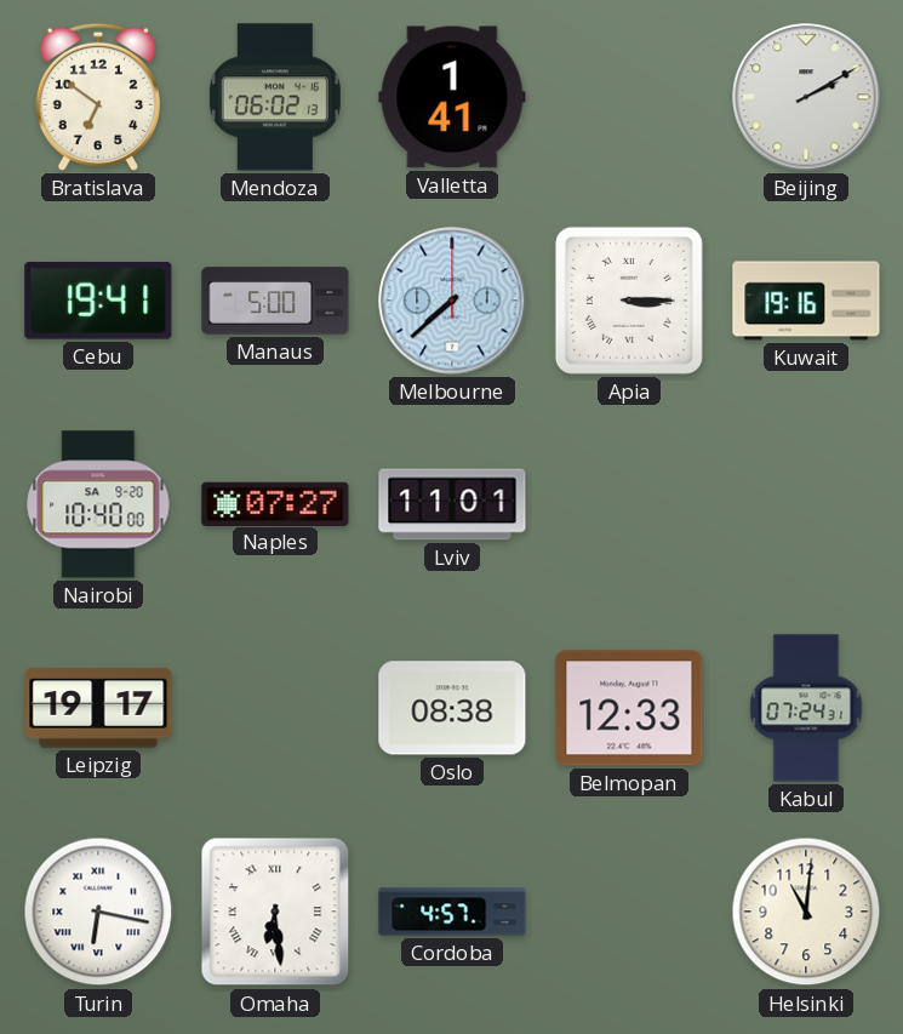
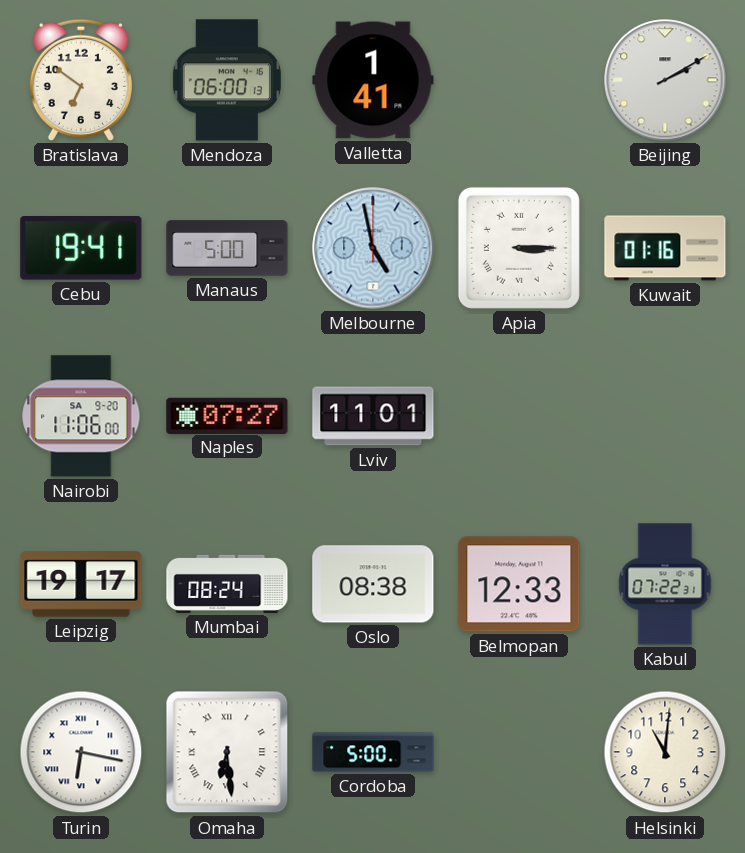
Mendoza: 06:02 -> 06:00 (227, 80)
Melbourne: 7:38 -> 4:58 (373, 248)
Kuwait: 19:16 -> 01:16 (665, 248)
Nairobi: 10:40 -> 11:06 (81, 416)
Mumbai: none -> 08:24 (227, 584)
Kabul: 07:24 -> 07:22 (665, 584)
Cordoba: 4:57 -> 5:00 (373, 752)
